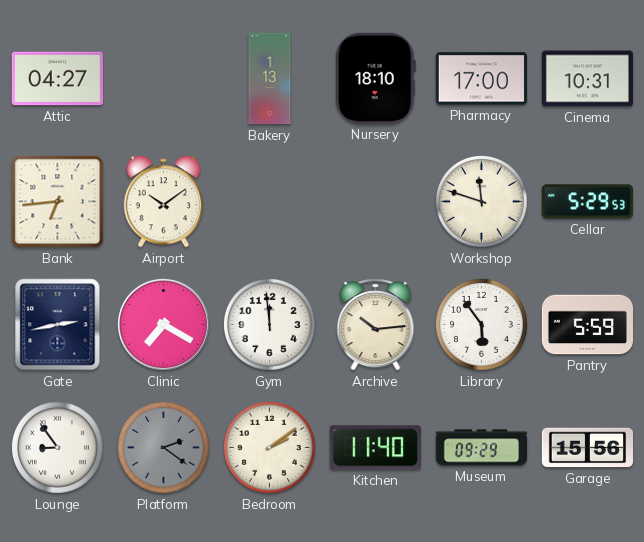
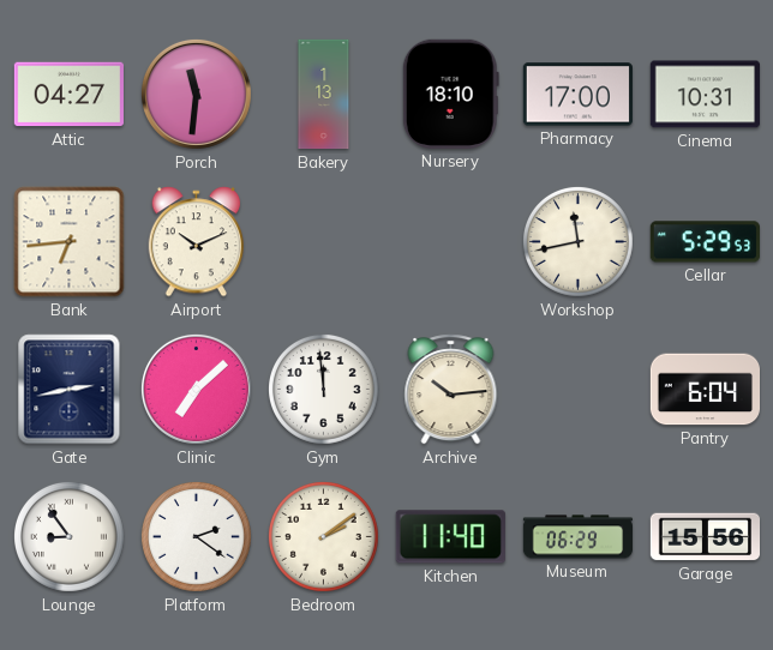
Porch: none -> 11:31 (196, 94)
Airport: 10:09 -> 10:11 (197, 242)
Workshop: 11:48 -> 11:43 (577, 241)
Clinic: 7:20 -> 7:08 (196, 389)
Library: 5:54 -> none (481, 324)
Pantry: 5:59 -> 6:04 (705, 390)
Platform dial: grey -> white (196, 536)
Museum: 09:29 -> 06:29 (579, 537)
